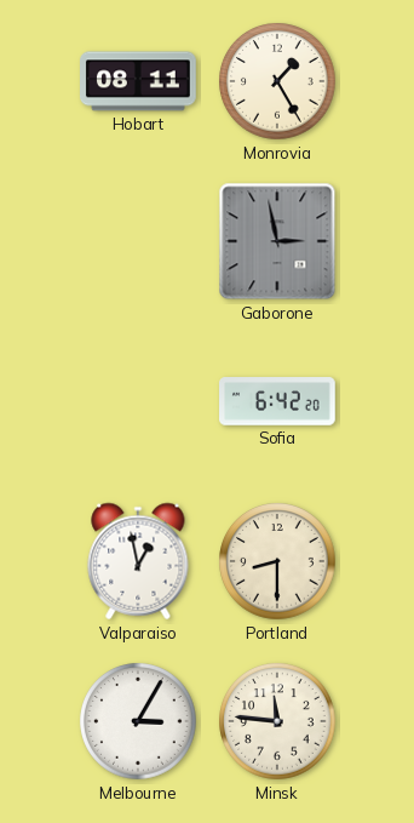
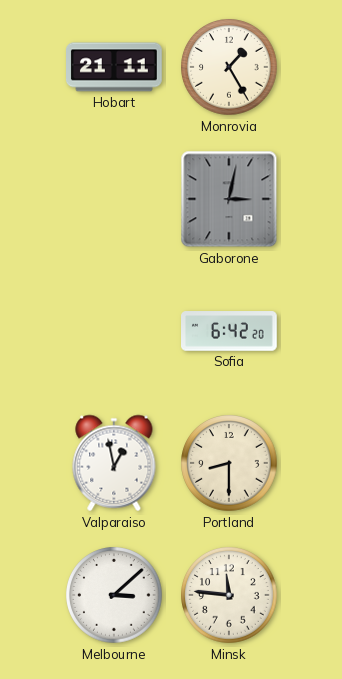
Hobart: 08:11 -> 21:11 (115, 67)
Gaborone: 2:58 -> 3:02 (229, 199)
Melbourne: 3:05 -> 3:08 (114, 595)
